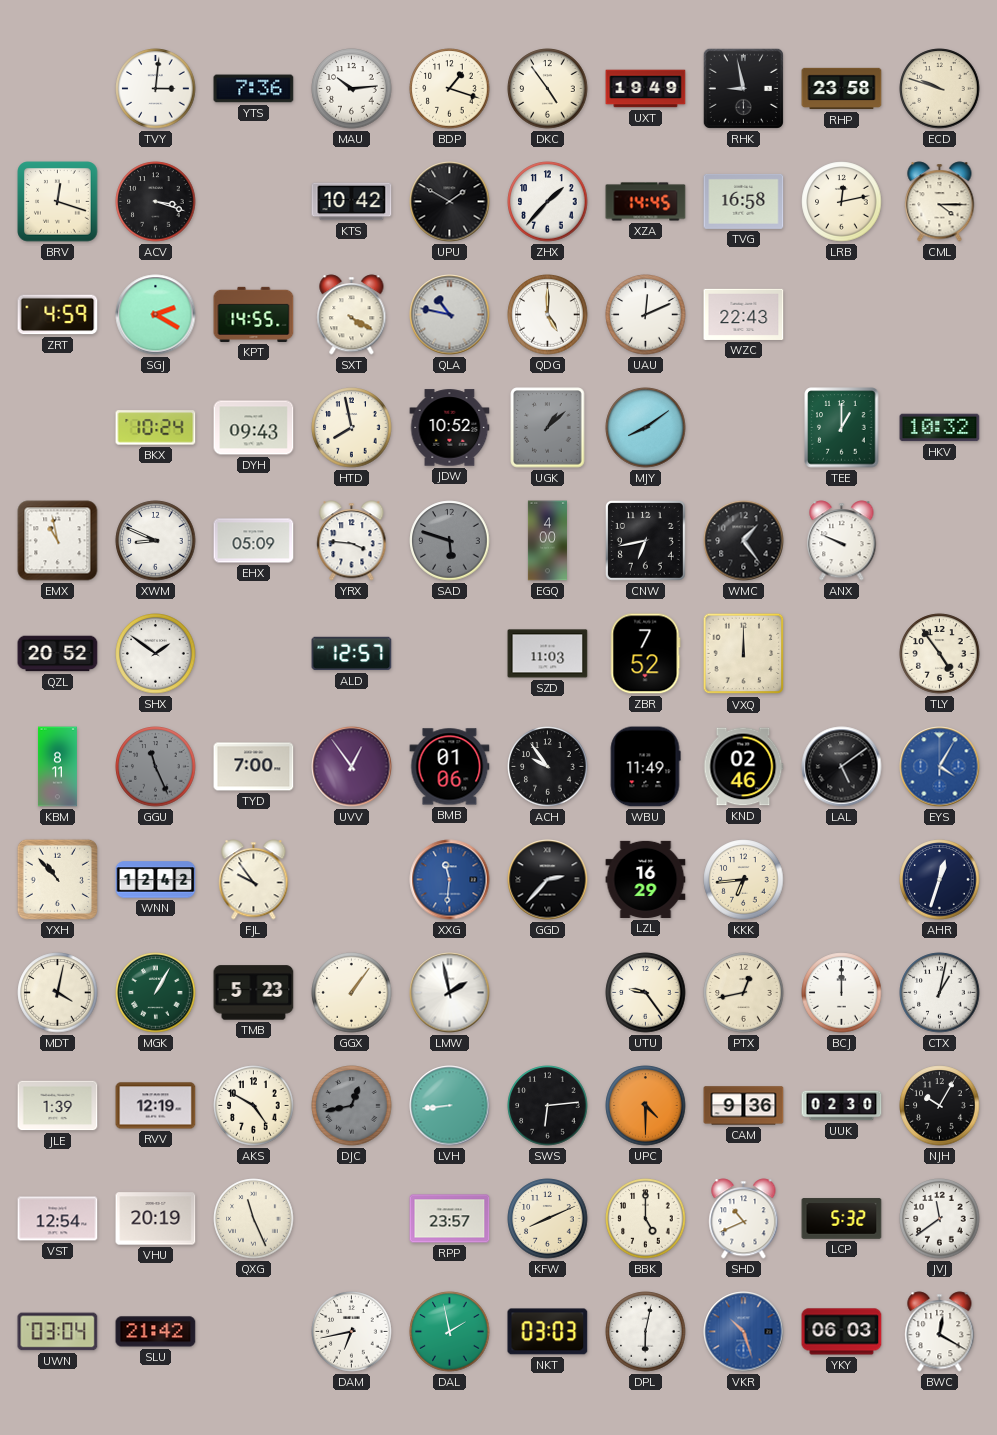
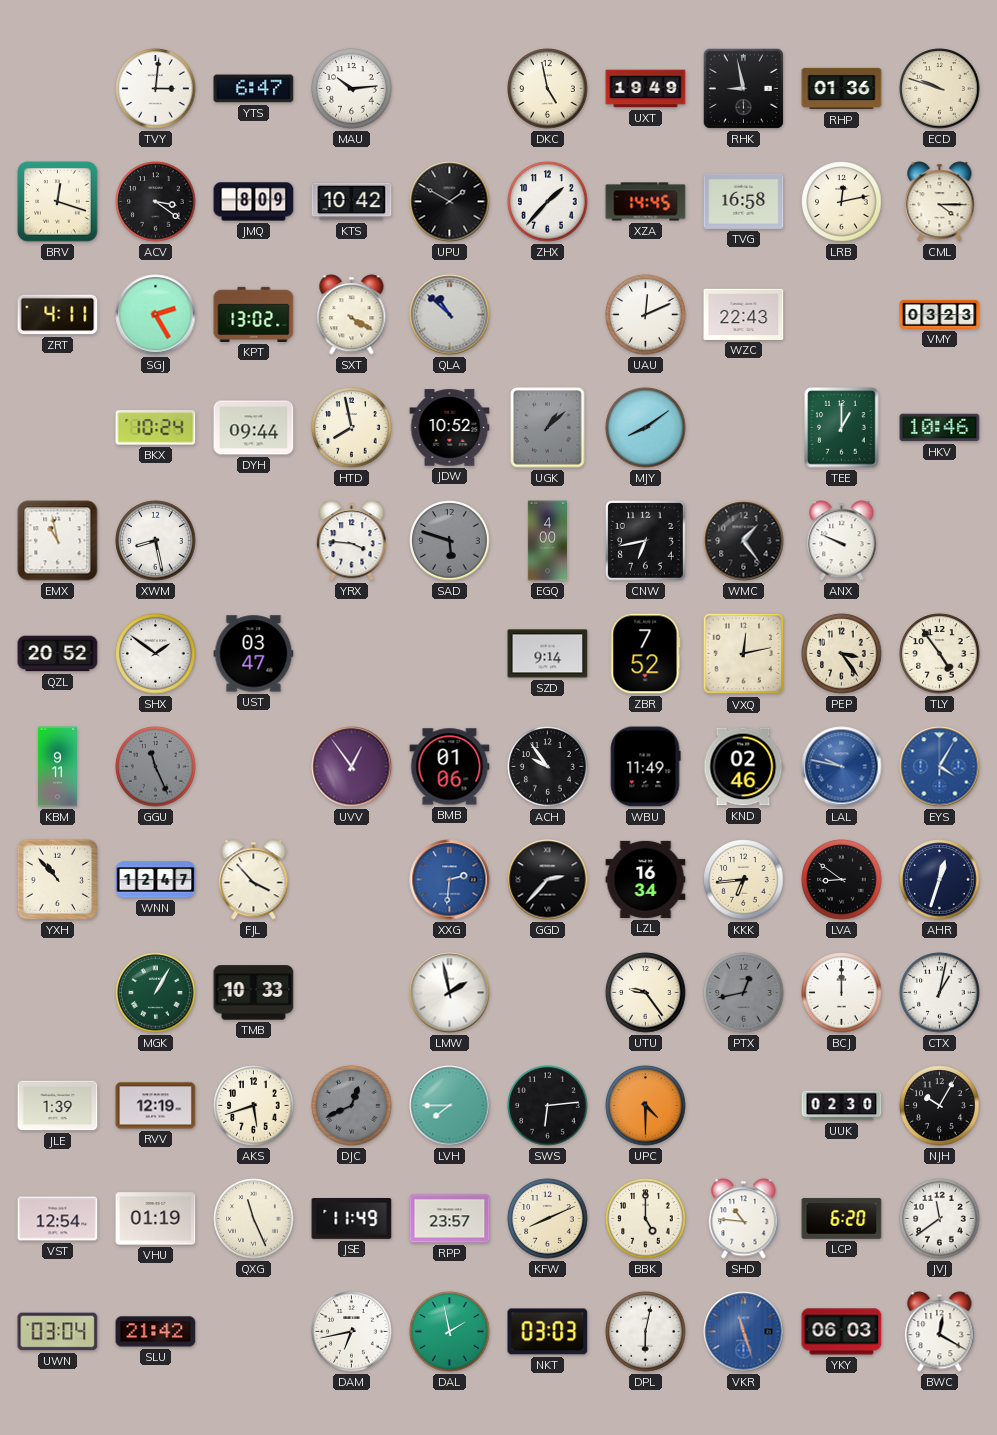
YTS: 7:36 -> 6:47 (254, 89)
BDP: 1:18 -> none (450, 89)
DKC: 4:54 -> 4:58 (548, 89)
RHP: 23:58 -> 01:36 (842, 89)
ACV: 3:18 -> 3:21 (156, 202)
JMQ: none -> 8:09 (254, 202)
ZRT: 4:59 -> 4:11 (58, 315)
SGJ: 2:20 -> 2:25 (156, 315)
KPT: 14:55 -> 13:02 (254, 314)
QLA: 10:47 -> 10:52 (450, 315)
QDG: 5:00 -> none (548, 315)
VMY: none -> 03:23 (940, 314)
DYH: 09:43 -> 09:44 (254, 428)
HKV: 10:32 -> 10:46 (940, 428)
XWM: 8:49 -> 8:28 (156, 541)
EHX: 05:09 -> none (254, 541)
UST: none -> 03:47 (254, 654)
ALD: 12:57 -> none (352, 654)
SZD: 11:03 -> 9:14 (548, 654)
VXQ: 12:00 -> 12:13 (744, 654)
PEP: none -> 3:24 (842, 654)
KBM: 8:11 -> 9:11 (57, 767)
TYD: 7:00 -> none (254, 767)
LAL: 5:09 -> 9:47 (842, 767)
LAL dial: black -> blue (842, 767)
WNN: 12:42 -> 12:47 (156, 880)
FJL: 9:54 -> 3:53 (254, 880)
XXG: 11:31 -> 2:31 (450, 880)
LZL: 16:29 -> 16:34 (646, 879)
LVA: none -> 8:51 (842, 880)
MDT: 4:02 -> none (58, 993)
TMB: 5:23 -> 10:33 (254, 993)
GGX: 1:06 -> none (352, 993)
PTX dial: cream -> grey (744, 993)
AKS: 4:50 -> 5:42 (254, 1106)
DJC: 12:43 -> 12:41 (352, 1106)
LVH: 8:44 -> 7:45 (450, 1106)
CAM: 9:36 -> none (744, 1106)
VHU: 20:19 -> 01:19 (156, 1219)
JSE: none -> 11:49 (352, 1219)
SHD: 10:41 -> 10:46 (744, 1219)
LCP: 5:32 -> 6:20 (842, 1219)
VKR: 10:27 -> 11:27 (744, 1332)
